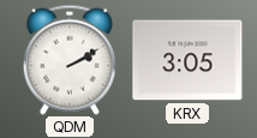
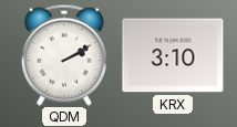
KRX: 3:05 -> 3:10 (173, 55)
